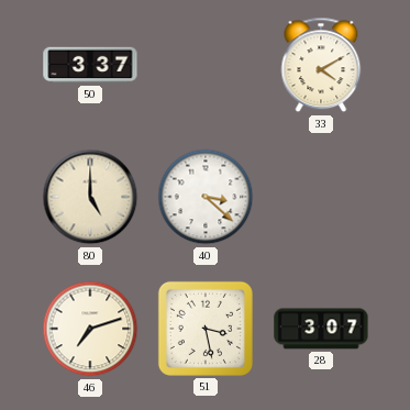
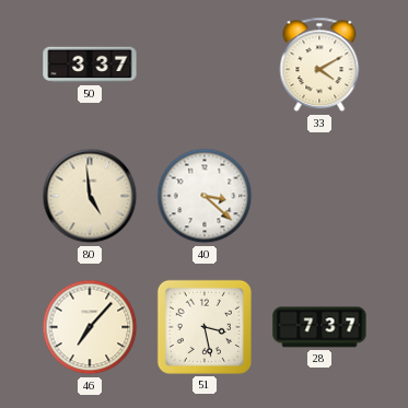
80: 5:00 -> 4:59 (90, 196)
46: 7:12 -> 7:07 (90, 327)
28: 3:07 -> 7:37 (319, 327)
